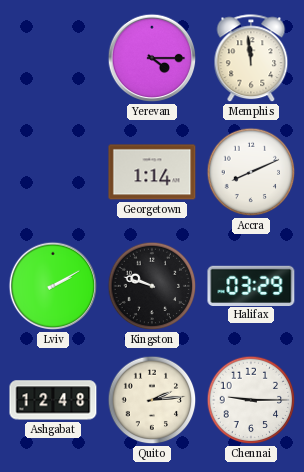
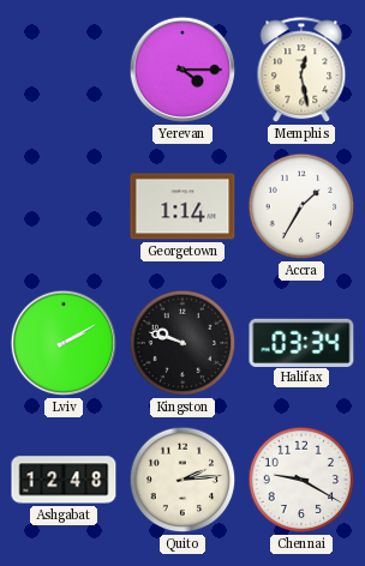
Memphis: 11:59 -> 12:28 (301, 71)
Accra: 8:11 -> 1:35 (301, 206)
Halifax: 03:29 -> 03:34 (301, 342)
Chennai: 9:15 -> 9:20 (301, 480)
